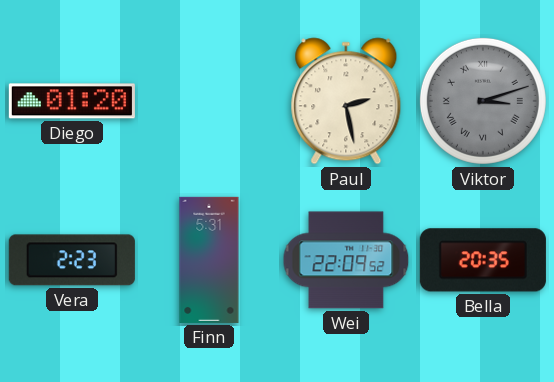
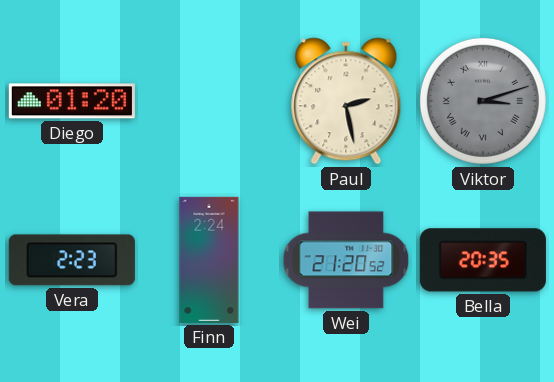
Finn: 5:31 -> 2:24 (209, 260)
Wei: 22:09 -> 21:20 (346, 260)
